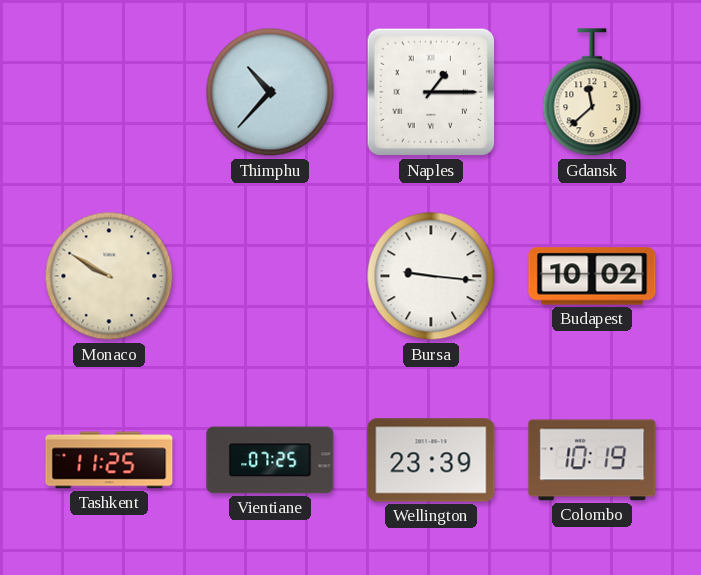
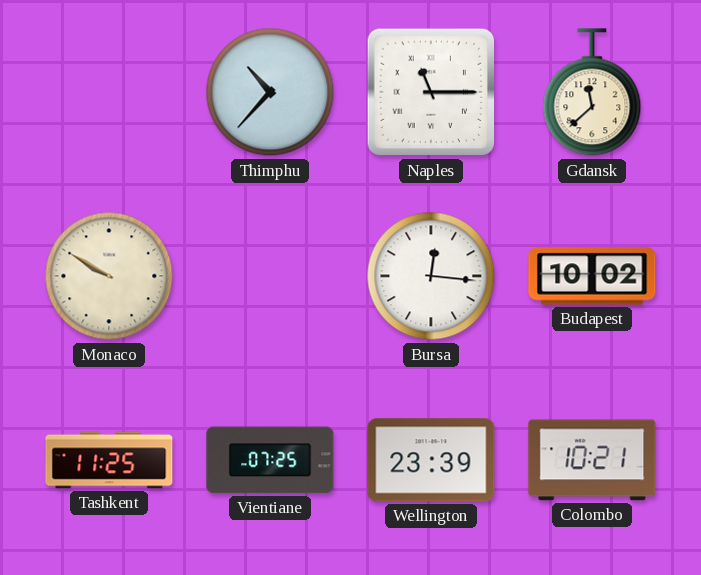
Naples: 1:15 -> 11:15 (431, 92)
Bursa: 9:16 -> 12:16 (431, 276)
Colombo: 10:19 -> 10:21 (592, 460)
